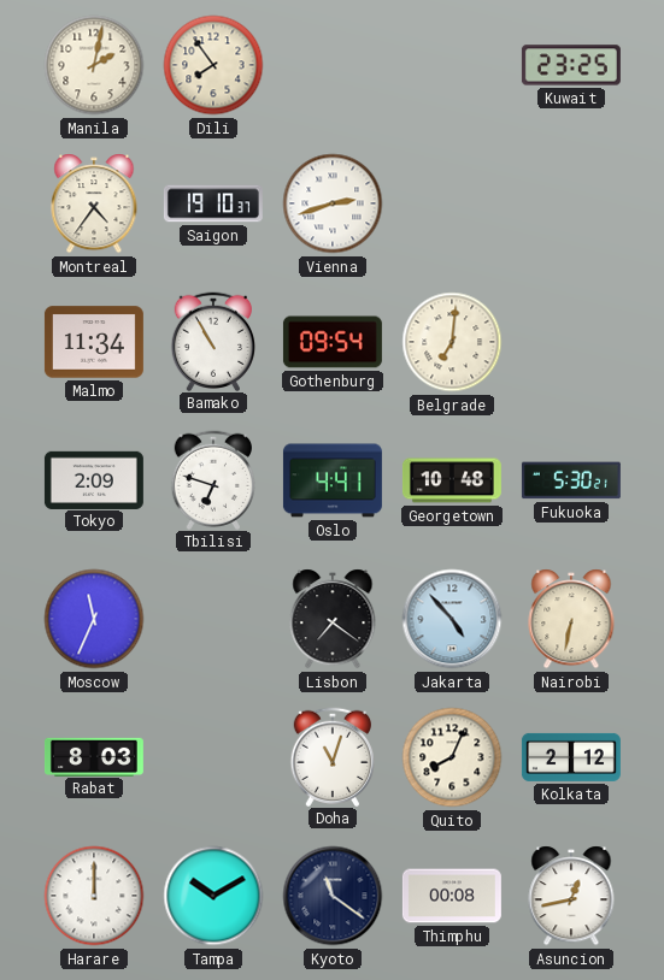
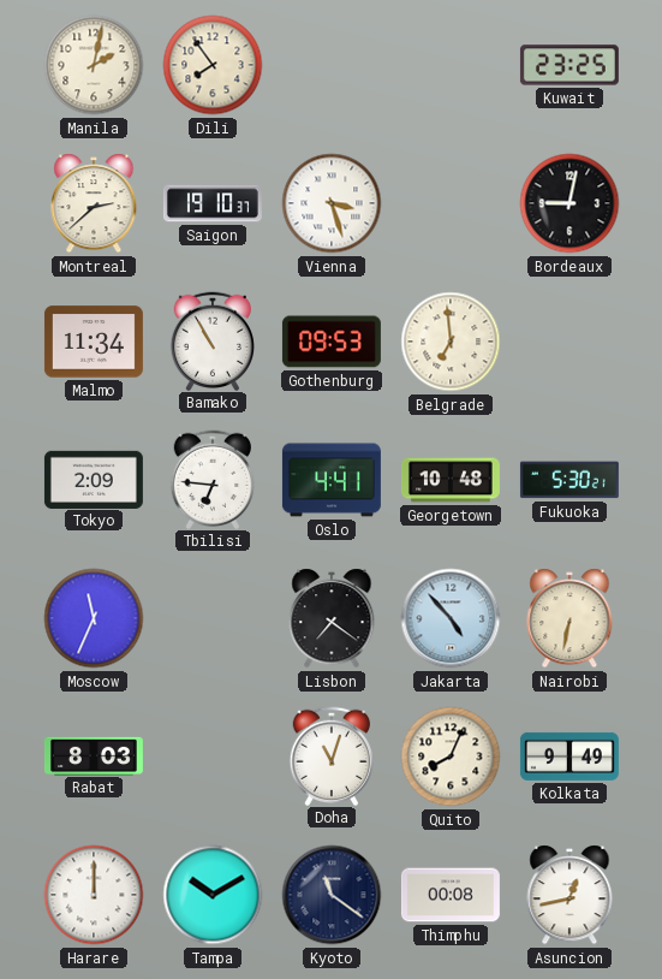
Montreal: 4:36 -> 2:38 (94, 203)
Vienna: 2:42 -> 3:27 (332, 203)
Bordeaux: none -> 9:02 (569, 203)
Gothenburg: 09:54 -> 09:53 (332, 342)
Belgrade: 7:01 -> 6:59 (451, 342)
Tbilisi: 6:48 -> 6:46 (213, 479)
Kolkata: 2:12 -> 9:49 (569, 756)
